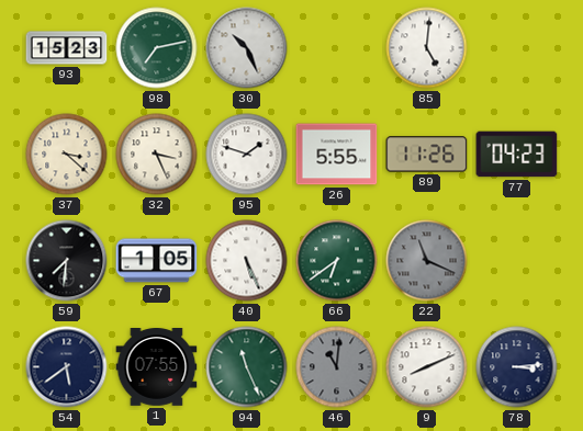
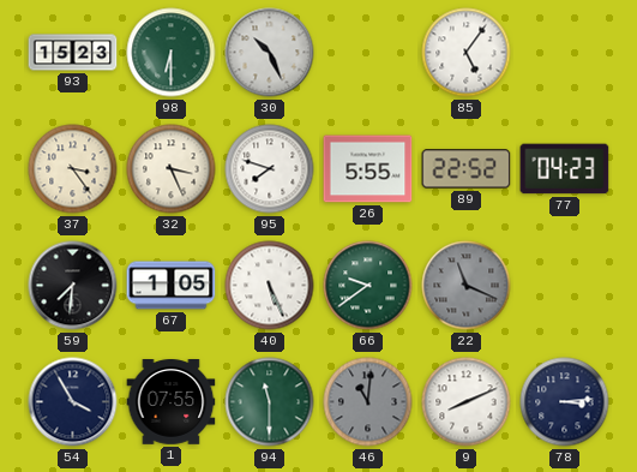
98: 7:13 -> 6:30 (172, 53)
85: 5:01 -> 5:06 (467, 53)
37: 3:22 -> 3:24 (73, 169)
95: 1:48 -> 7:48 (270, 169)
89: 11:26 -> 22:52 (467, 169)
66: 6:39 -> 9:39 (368, 286)
54: 5:39 -> 3:55 (73, 402)
94: 11:26 -> 11:30 (270, 402)
